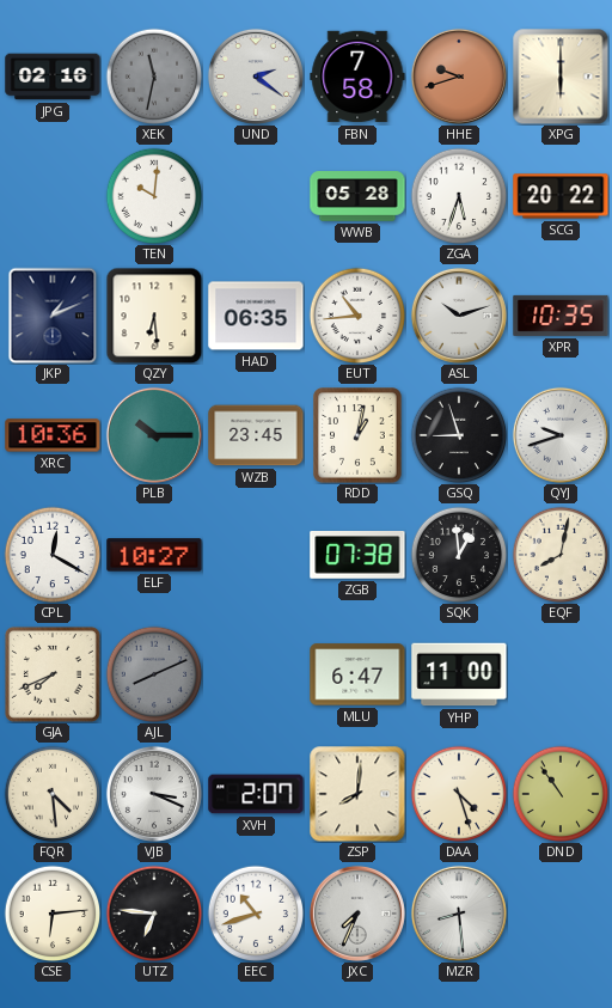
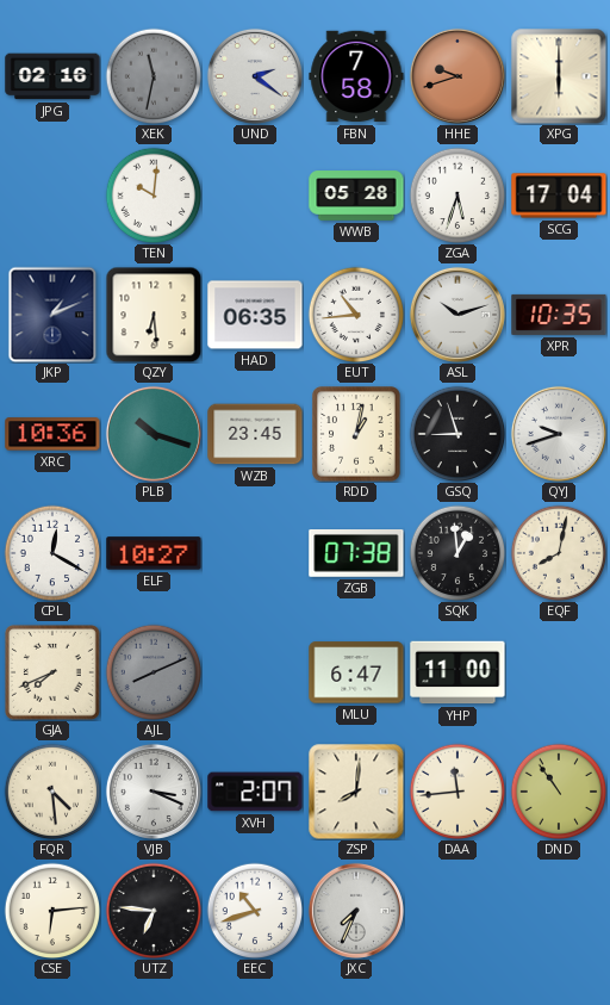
SCG: 20:22 -> 17:04 (559, 196)
PLB: 10:15 -> 10:18 (154, 434)
DAA: 4:27 -> 11:44 (457, 792)
MZR: 8:29 -> none (459, 914)
